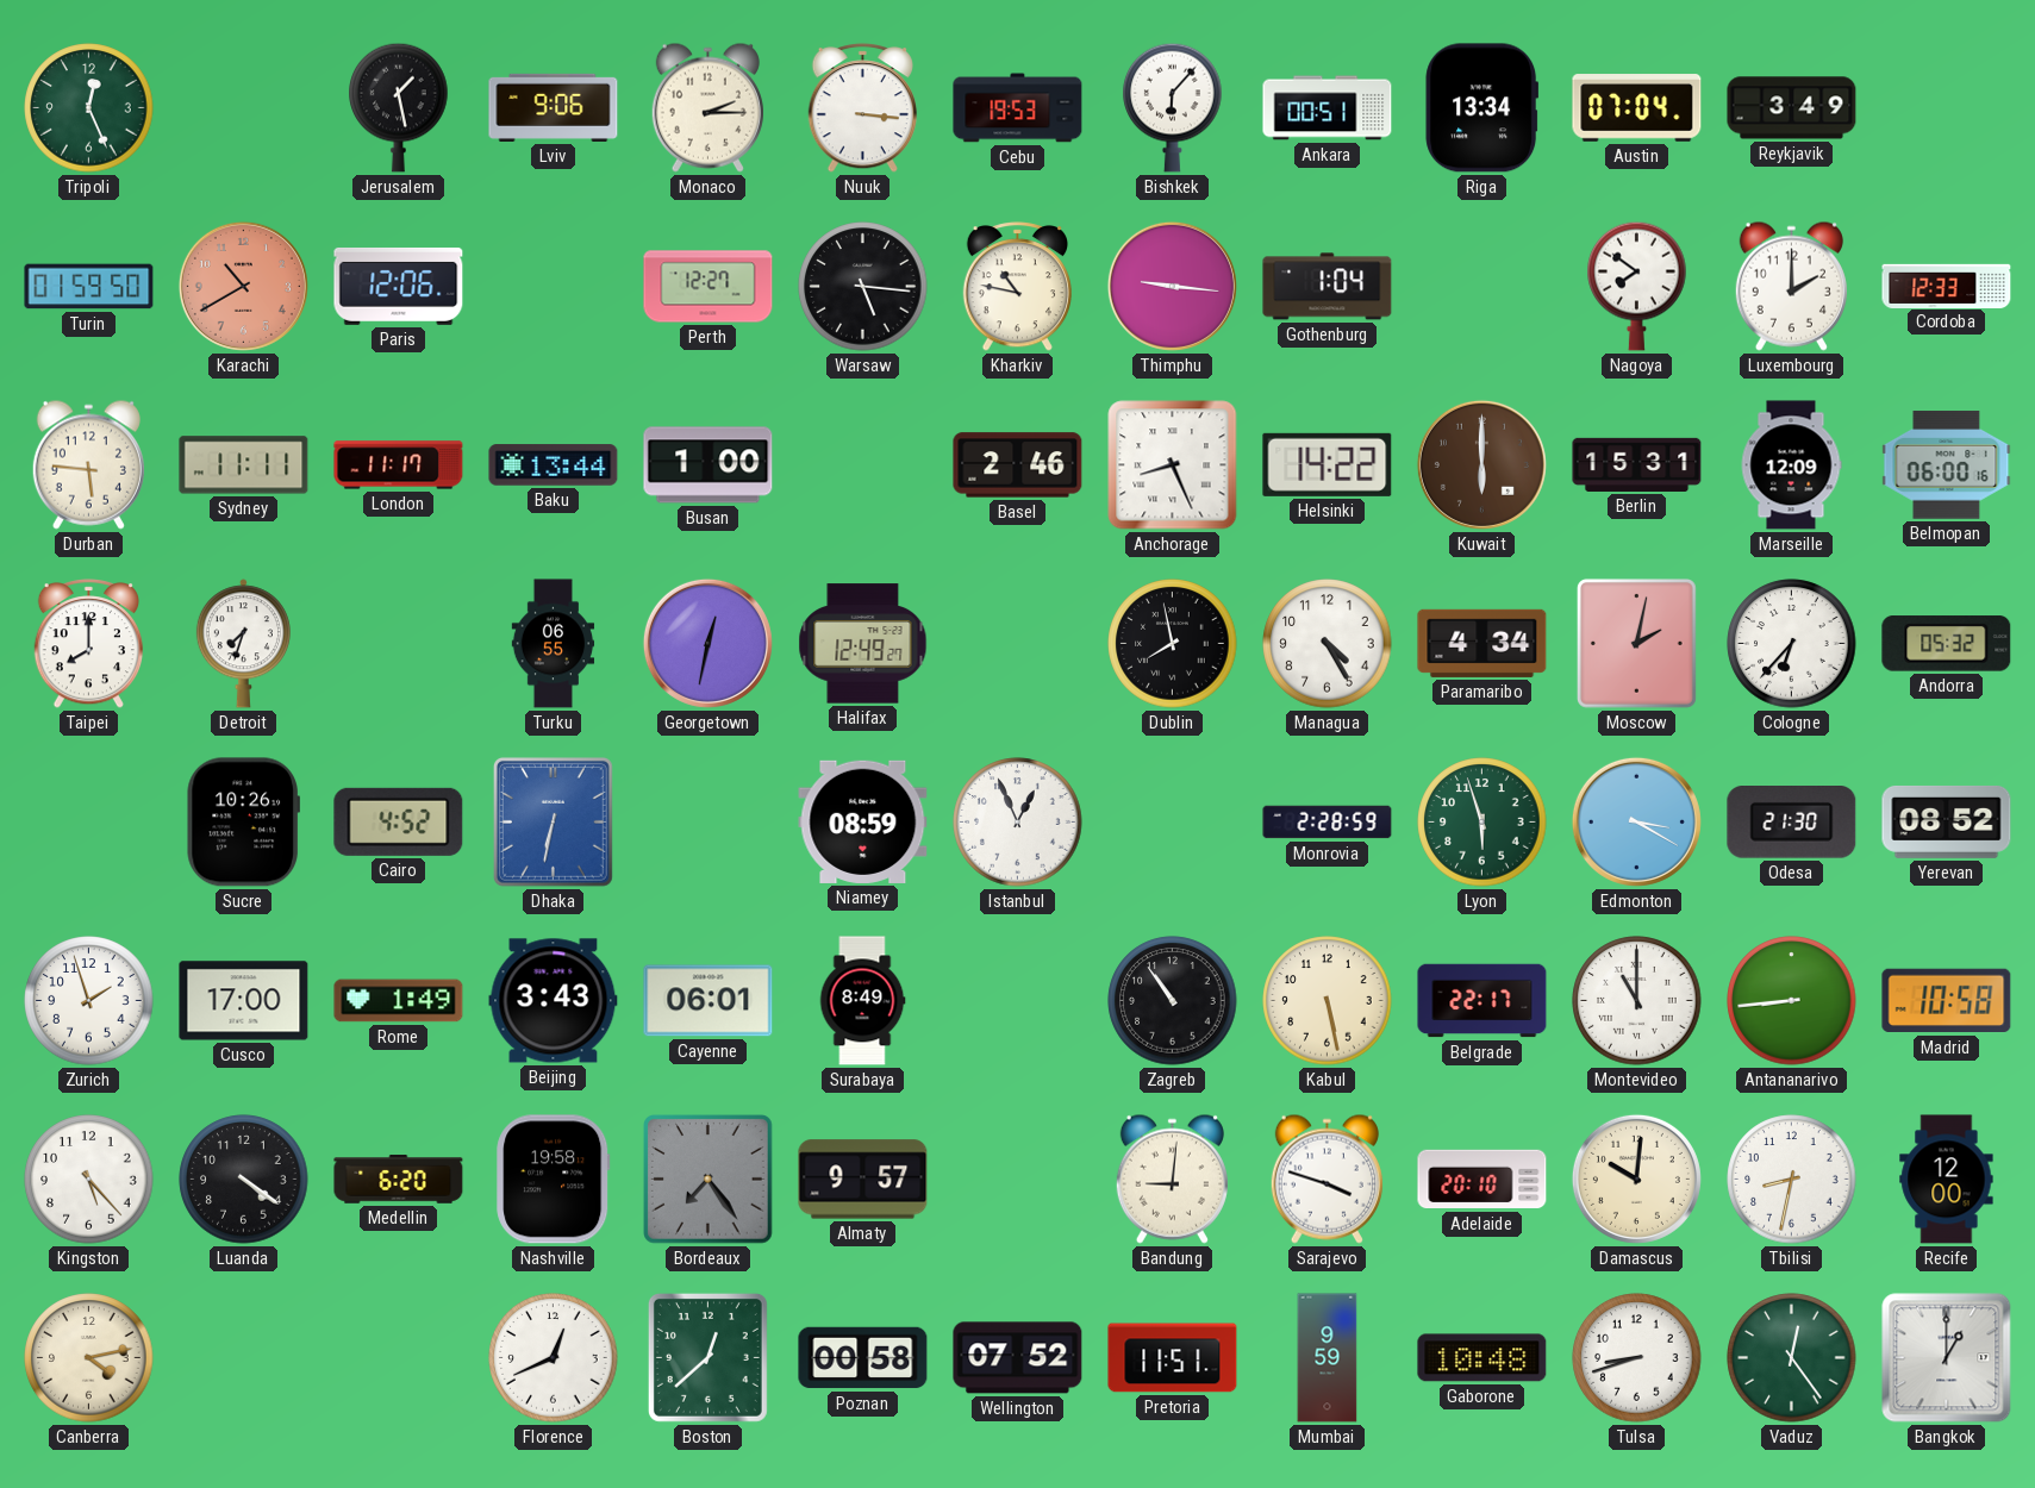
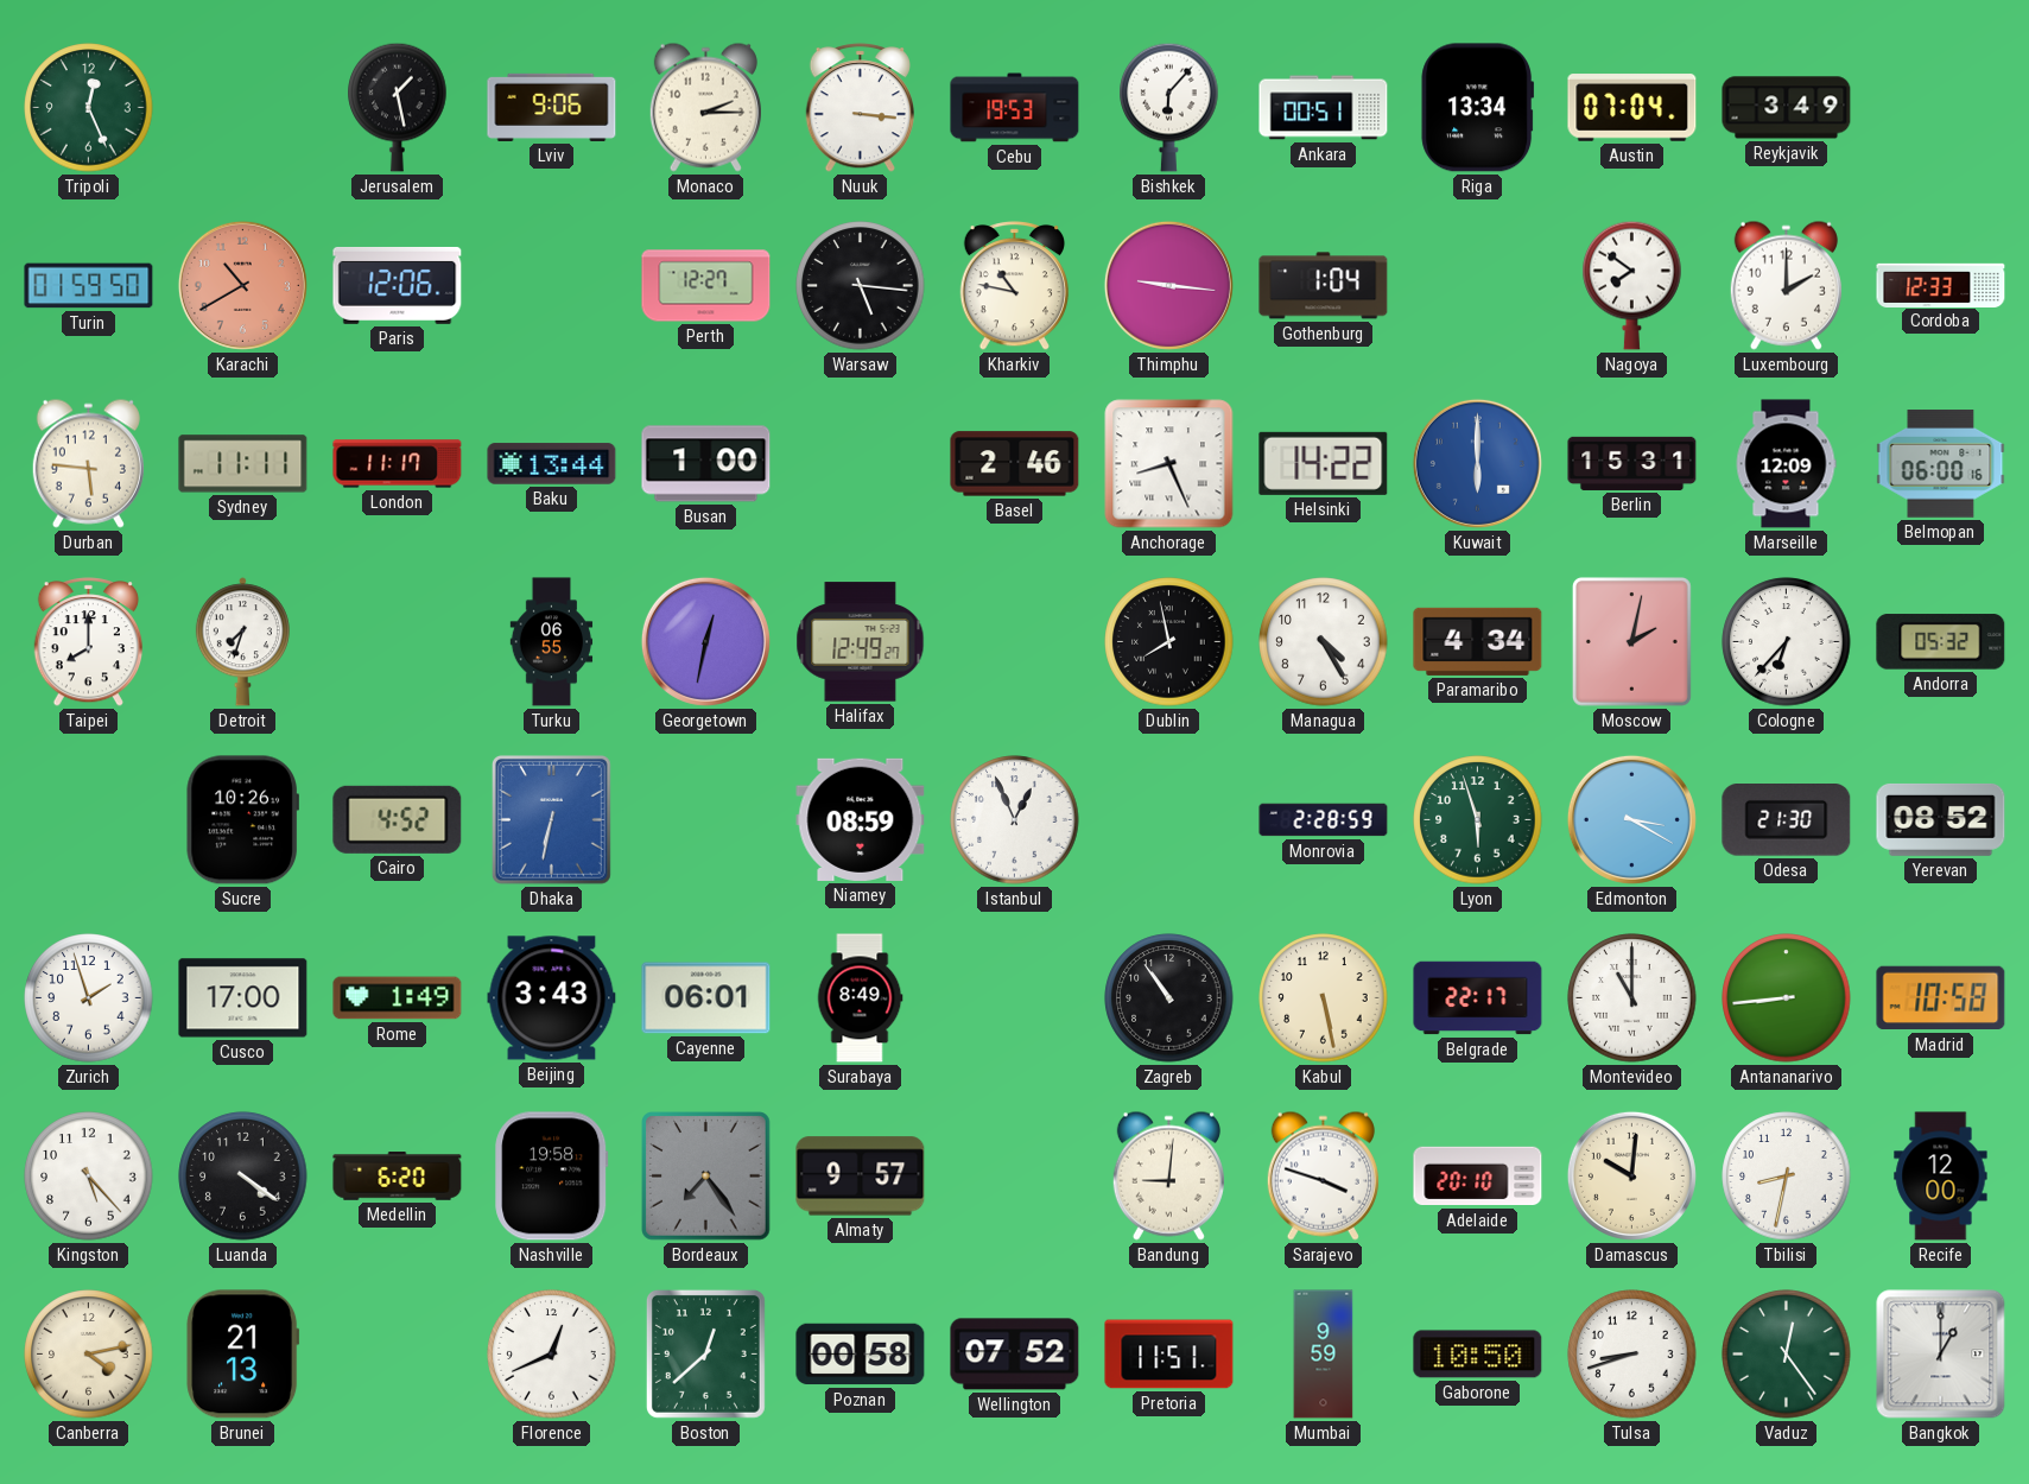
Kuwait dial: brown -> blue (1477, 463)
Brunei: none -> 21:13 (243, 1355)
Gaborone: 10:48 -> 10:50 (1478, 1355)
